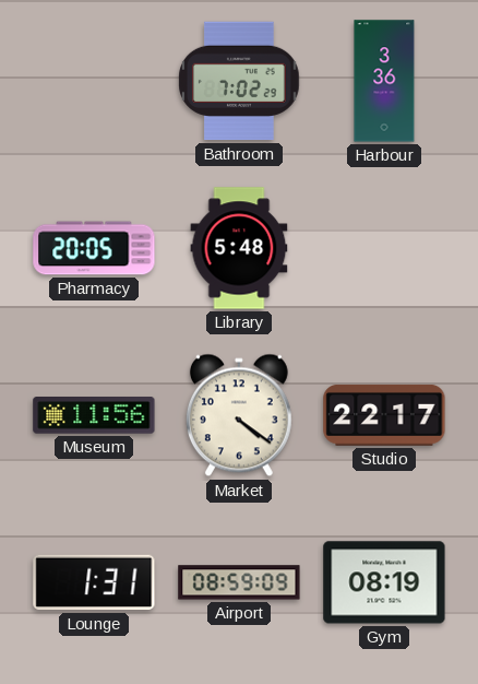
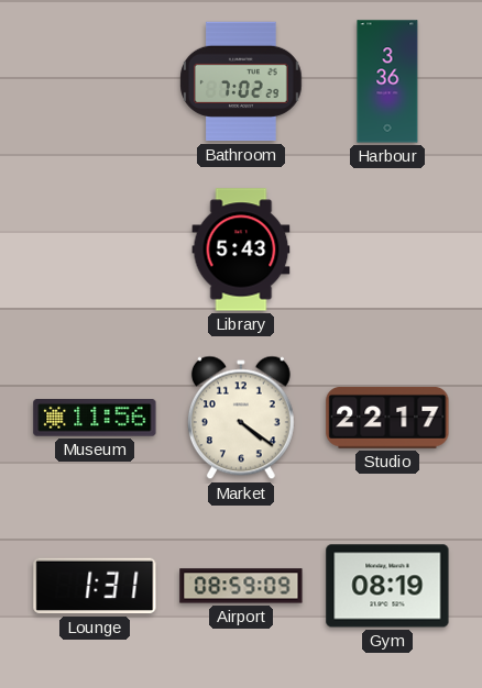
Pharmacy: 20:05 -> none (94, 248)
Library: 5:48 -> 5:43 (241, 249)
